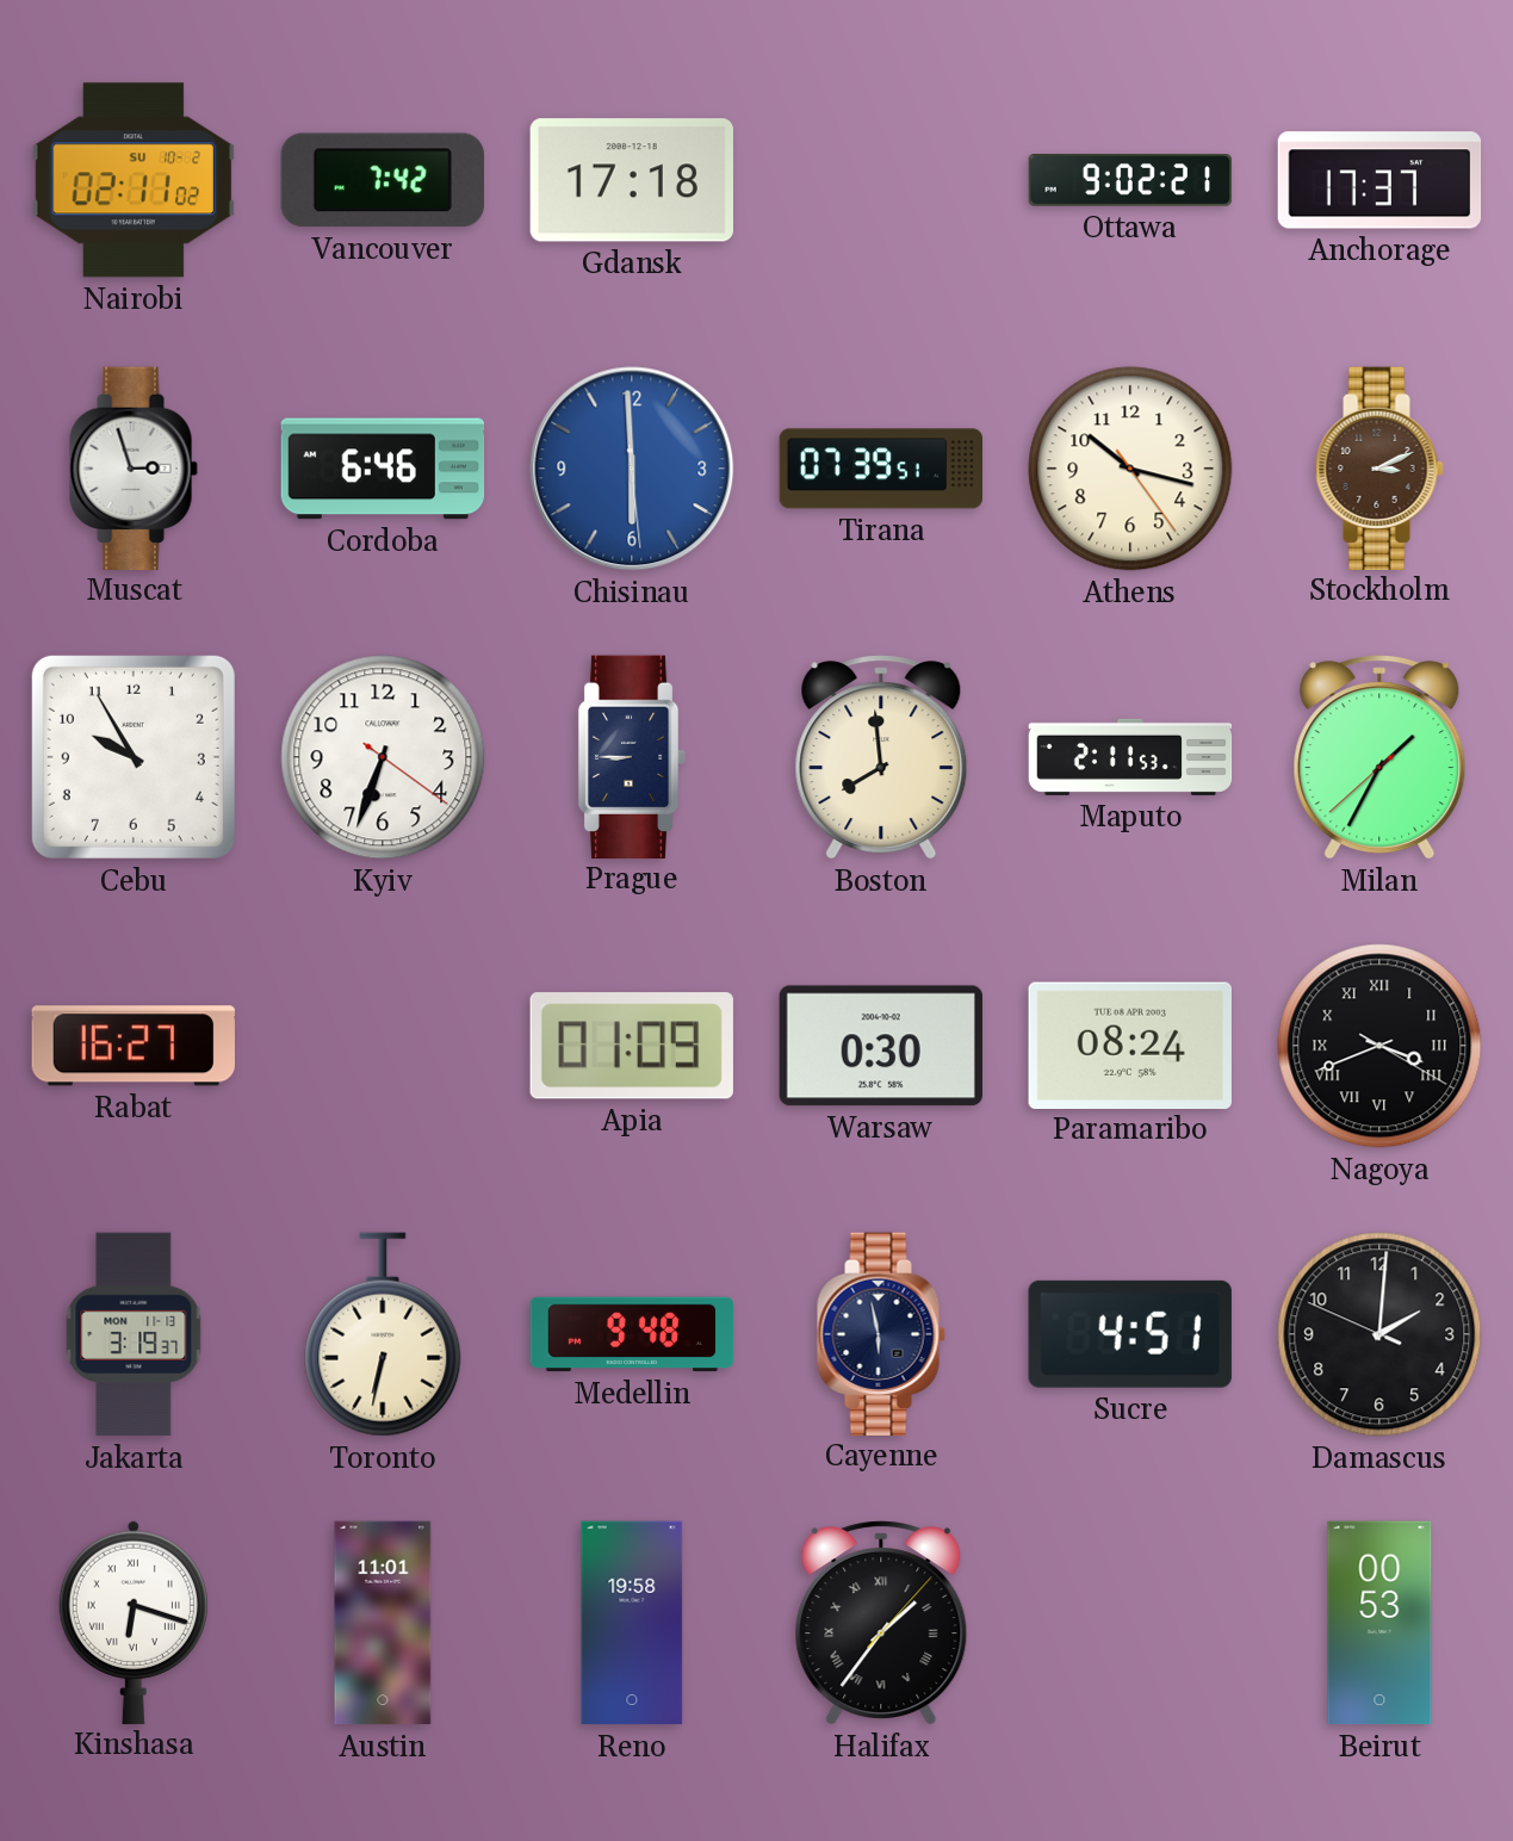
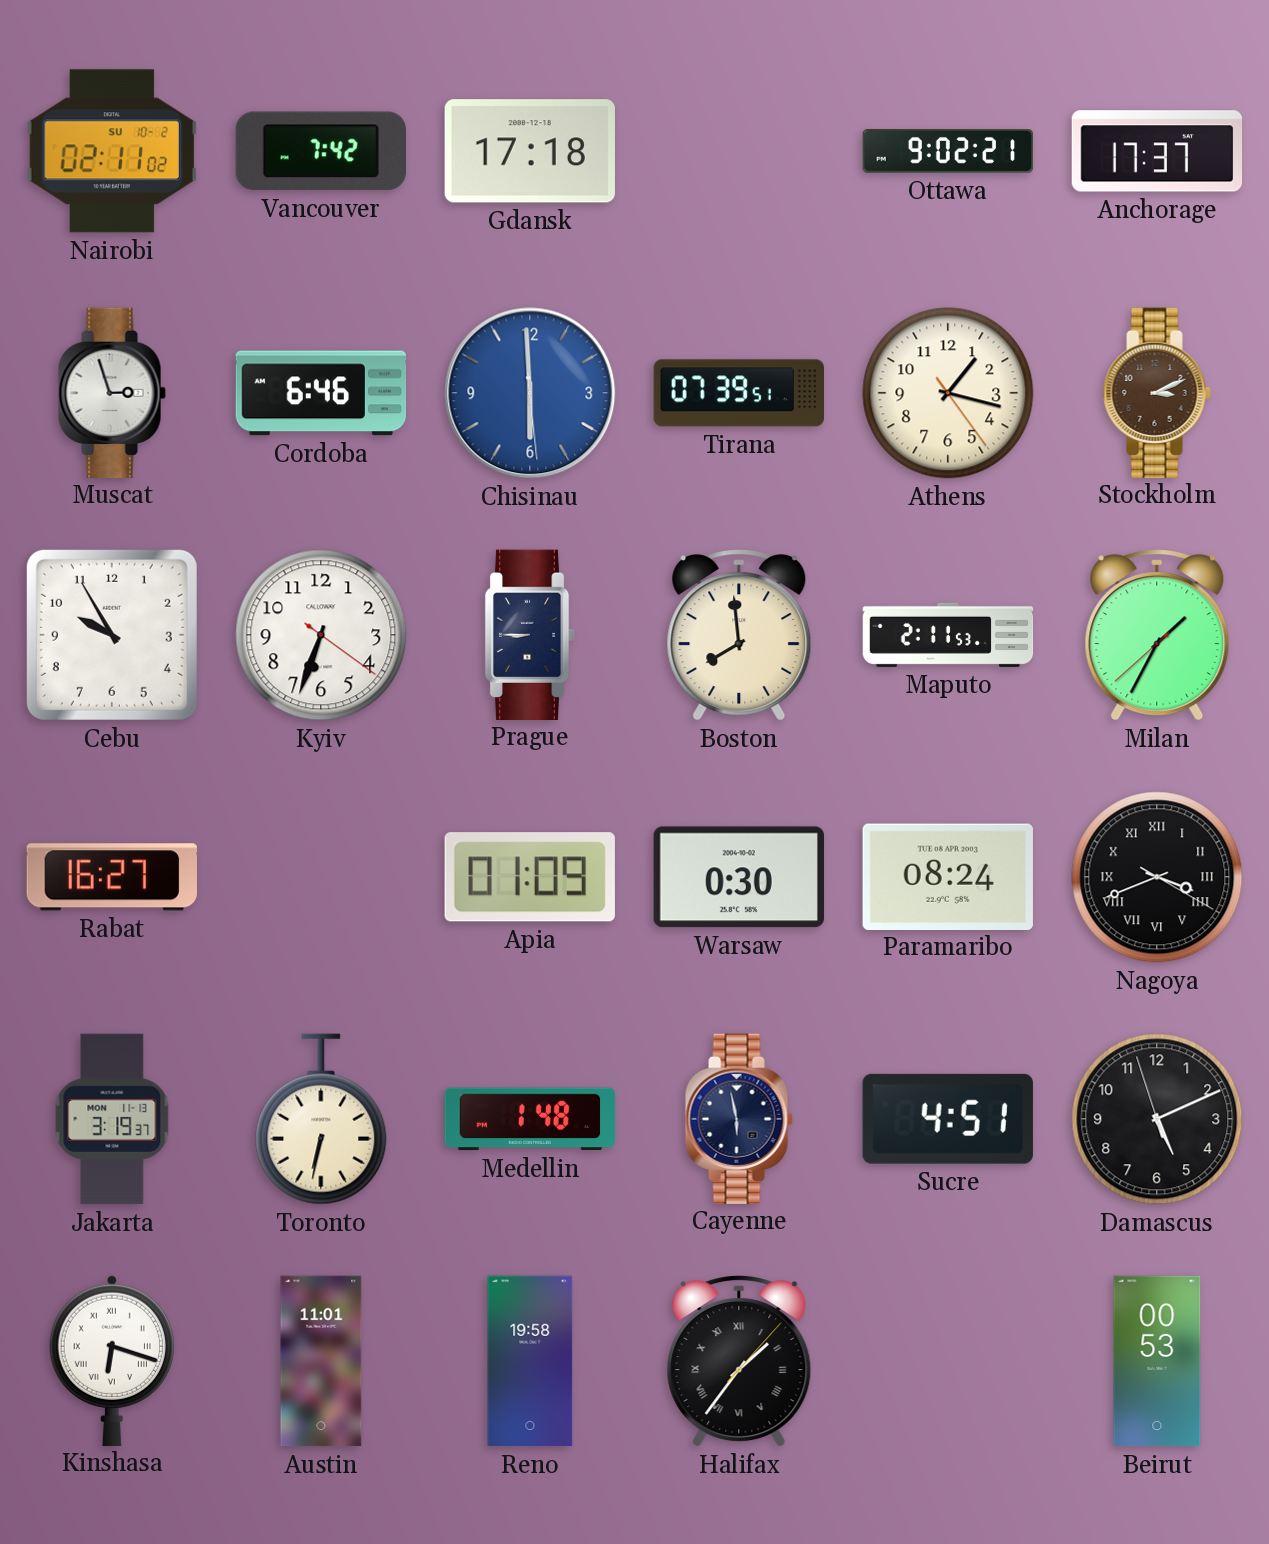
Athens: 10:17 -> 1:17 (948, 393)
Medellin: 9:48 -> 1:48 (530, 1119)
Damascus: 2:00 -> 5:10 (1157, 1119)
